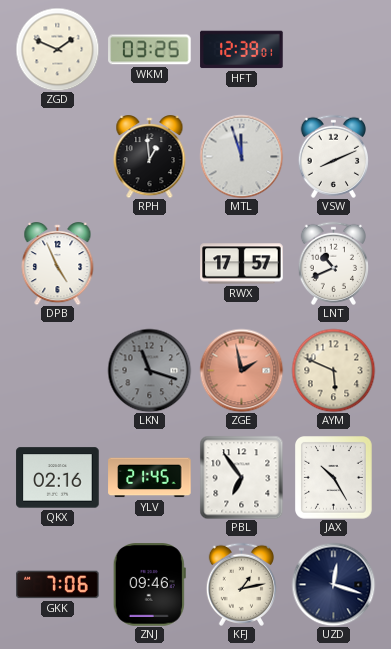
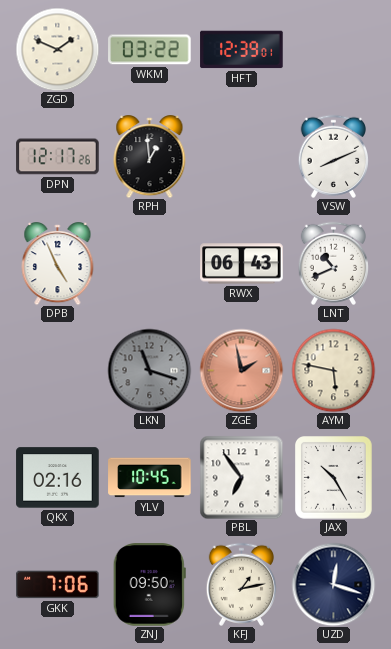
WKM: 03:25 -> 03:22 (150, 50)
DPN: none -> 12:17 (58, 157)
MTL: 11:57 -> none (241, 156)
RWX: 17:57 -> 06:43 (242, 264)
AYM: 5:49 -> 5:47 (333, 370)
YLV: 21:45 -> 10:45 (150, 478)
ZNJ: 09:46 -> 09:50 (149, 585)
